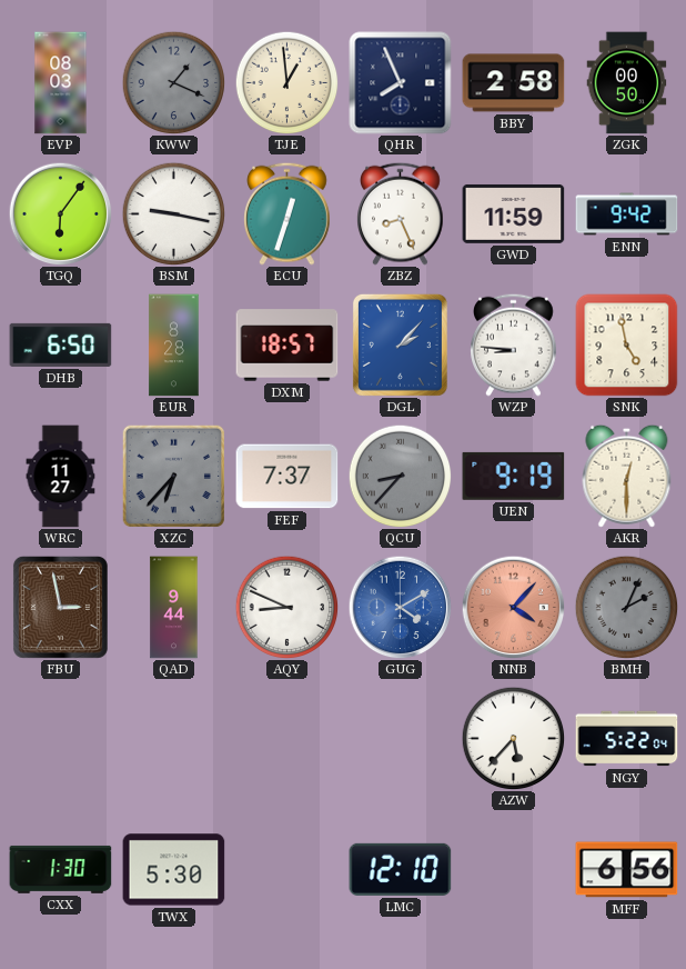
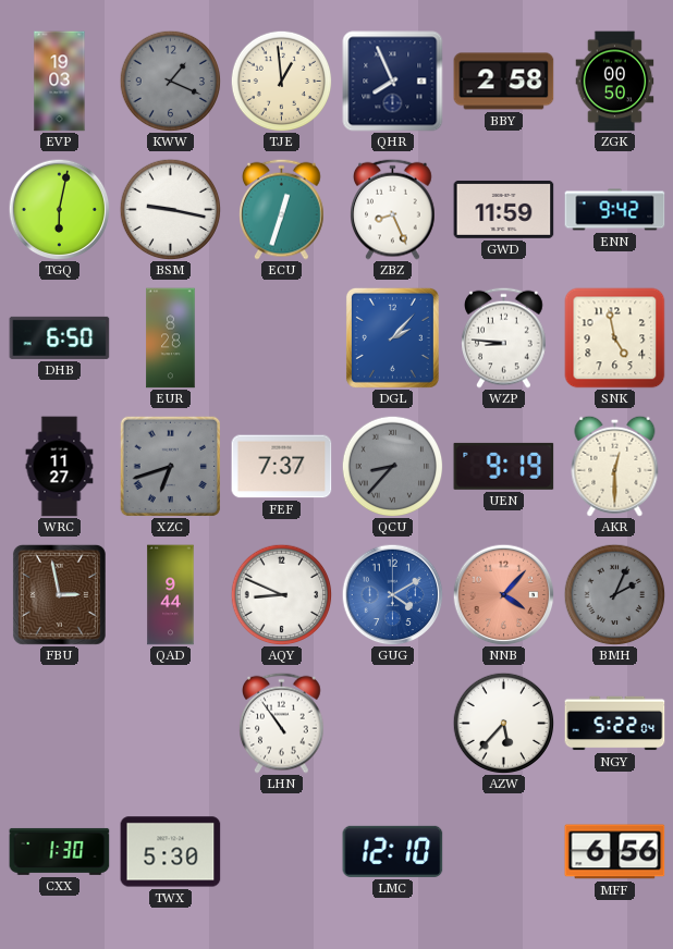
EVP: 08:03 -> 19:03 (60, 82)
TGQ: 6:06 -> 6:02 (59, 209)
DXM: 18:57 -> none (287, 346)
XZC: 6:37 -> 6:42 (170, 466)
LHN: none -> 10:54 (282, 723)
